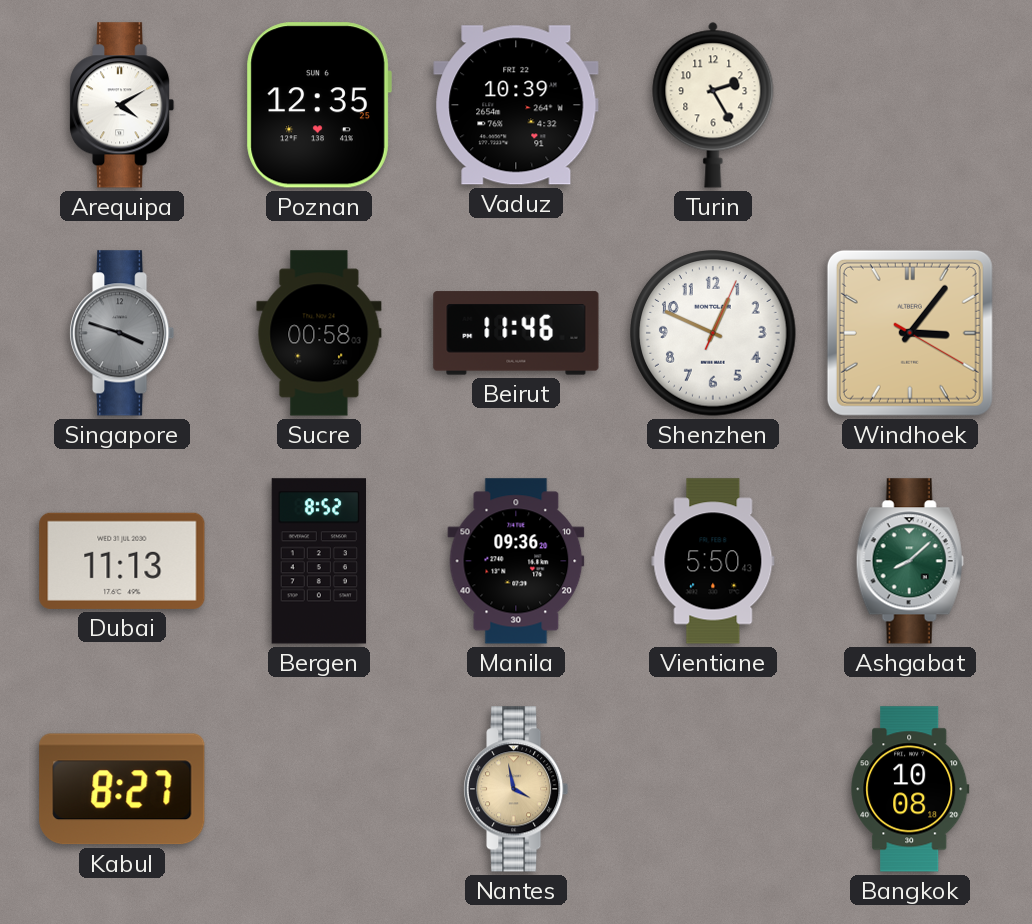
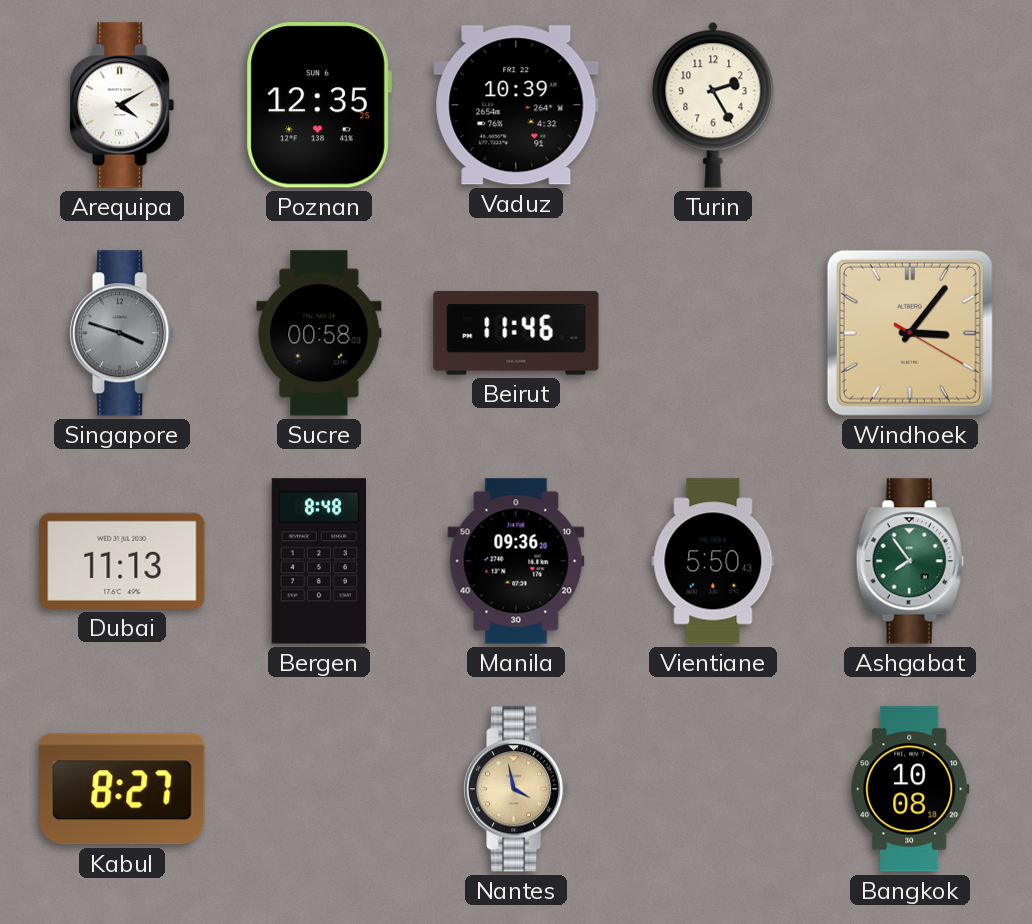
Shenzhen: 12:49 -> none (713, 333)
Bergen: 8:52 -> 8:48 (318, 561)
Ashgabat: 8:08 -> 7:54 (910, 561)
